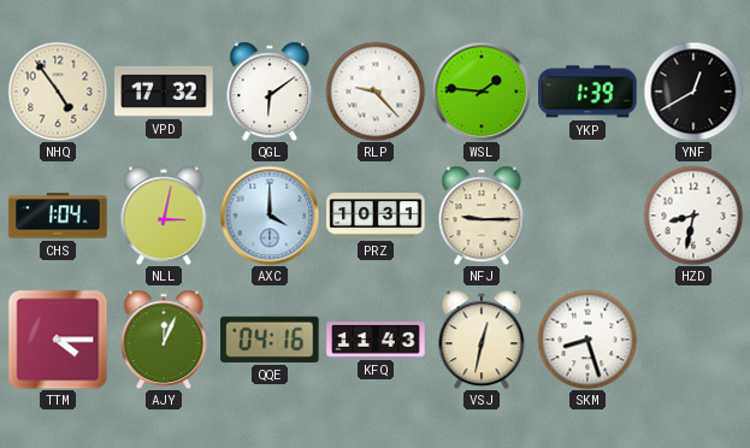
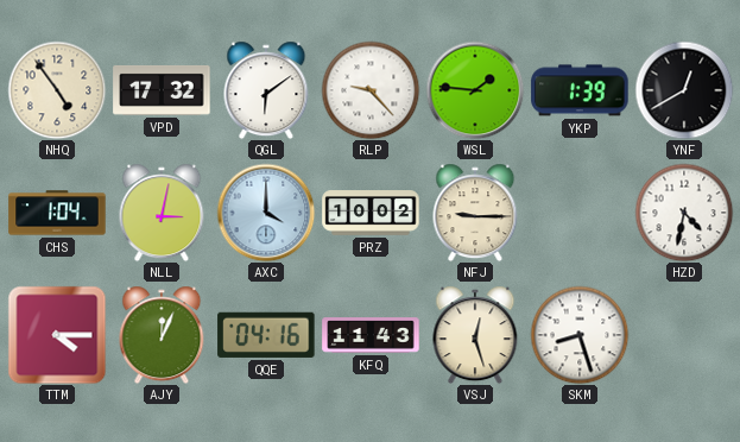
PRZ: 10:31 -> 10:02 (371, 213)
HZD: 8:32 -> 4:32 (684, 213)
VSJ: 12:32 -> 12:27 (475, 335)
